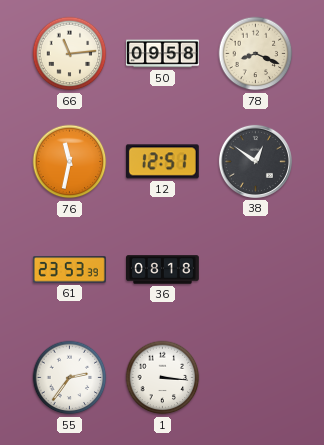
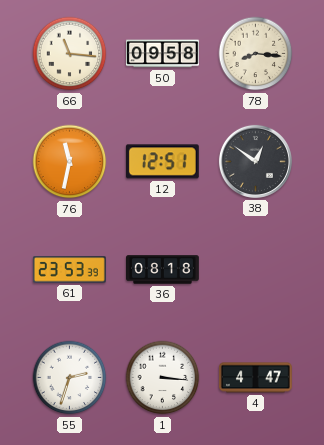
66: 11:14 -> 11:16 (70, 54)
78: 8:19 -> 8:16 (256, 54)
55: 2:36 -> 2:33 (70, 378)
4: none -> 4:47 (256, 378)
